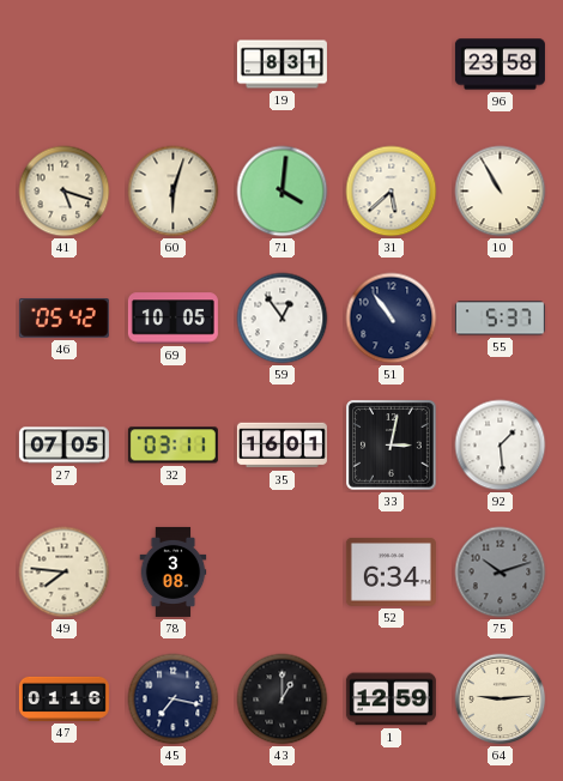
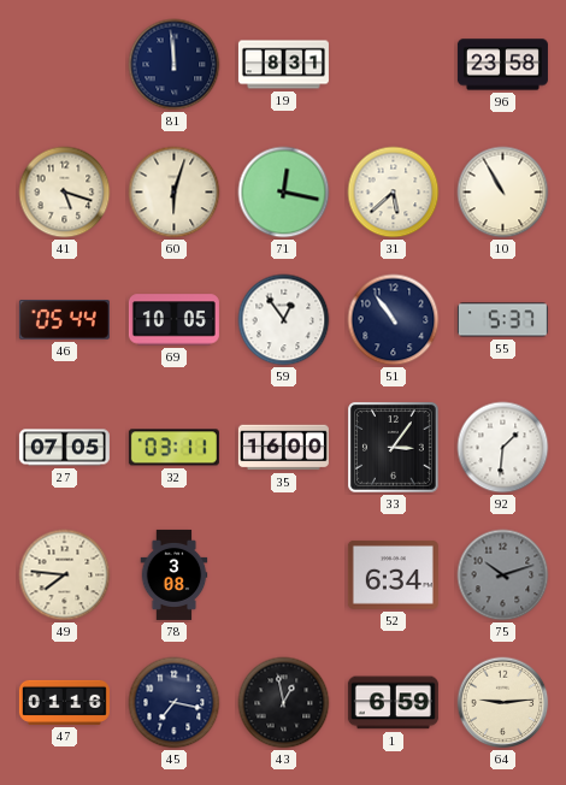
81: none -> 11:59 (175, 65)
71: 4:01 -> 12:17 (284, 193)
46: 05:42 -> 05:44 (64, 320)
35: 16:01 -> 16:00 (283, 448)
33: 3:02 -> 3:06 (394, 448)
92: 1:29 -> 1:31 (503, 448)
43: 1:00 -> 12:58 (284, 703)
1: 12:59 -> 6:59 (393, 703)
